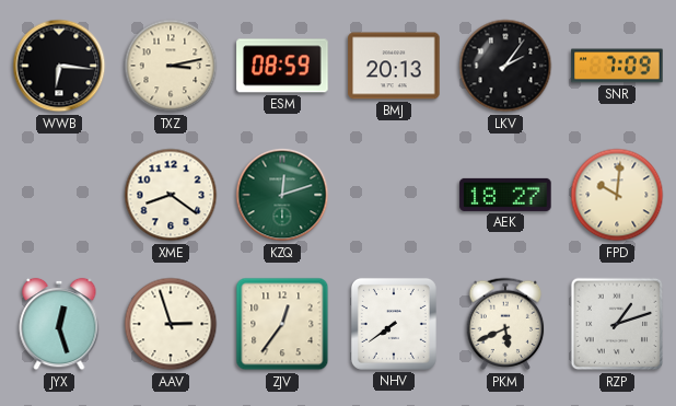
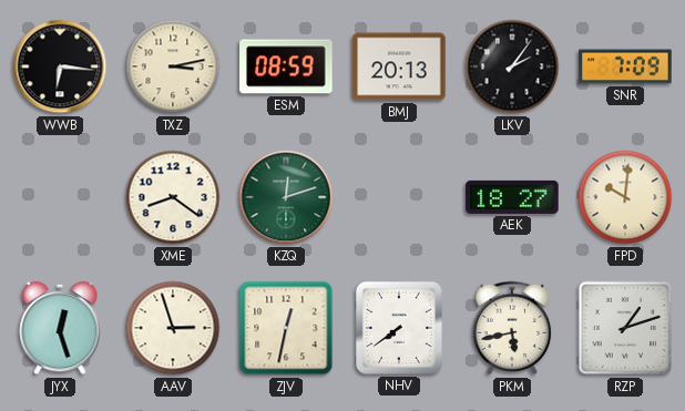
ZJV: 12:36 -> 12:32 (286, 328)
PKM: 5:41 -> 5:43 (512, 328)
